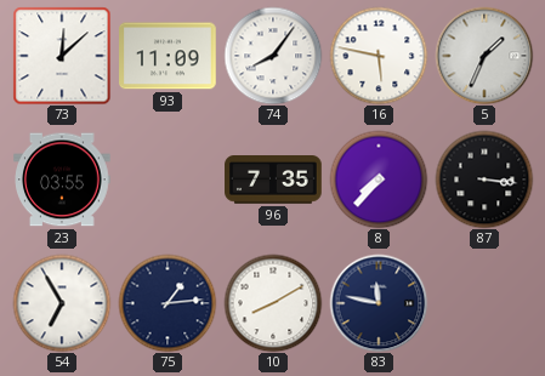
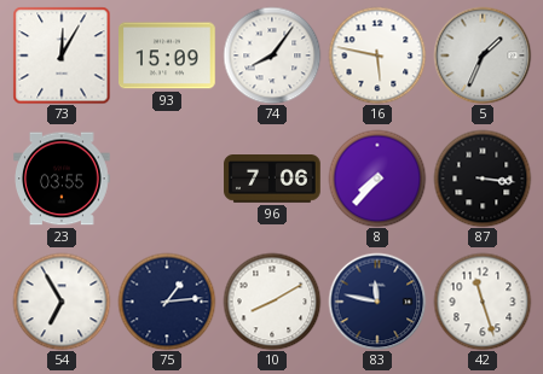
73: 12:08 -> 12:05 (62, 55)
93: 11:09 -> 15:09 (168, 55)
96: 7:35 -> 7:06 (272, 180)
42: none -> 11:27 (483, 302)
